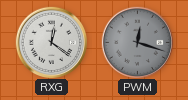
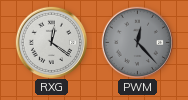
PWM: 12:18 -> 12:23 (137, 42)
